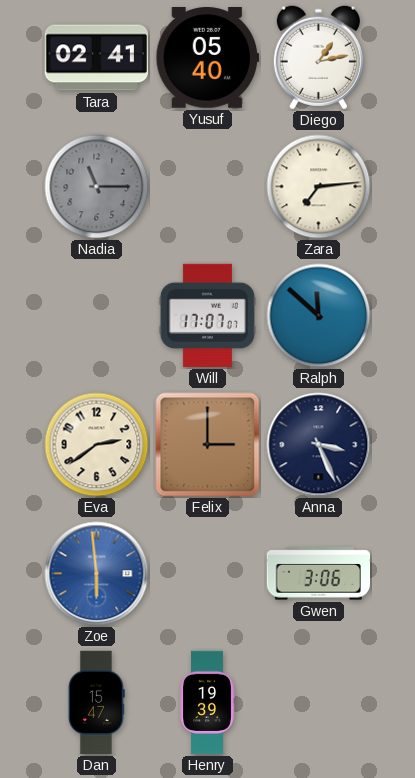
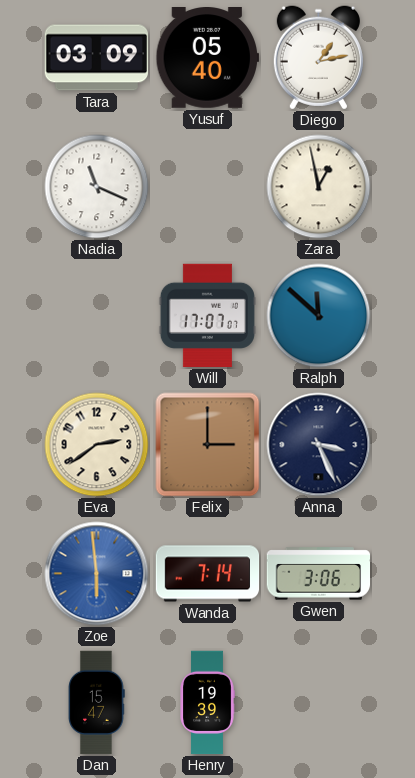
Tara: 02:41 -> 03:09 (96, 58)
Nadia: 11:15 -> 11:19 (97, 187)
Nadia dial: grey -> white (97, 187)
Zara: 7:14 -> 12:58 (319, 187)
Wanda: none -> 7:14 (208, 574)
